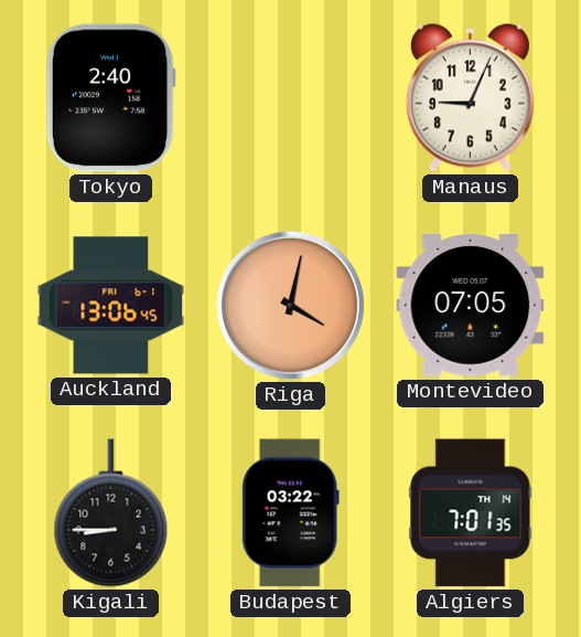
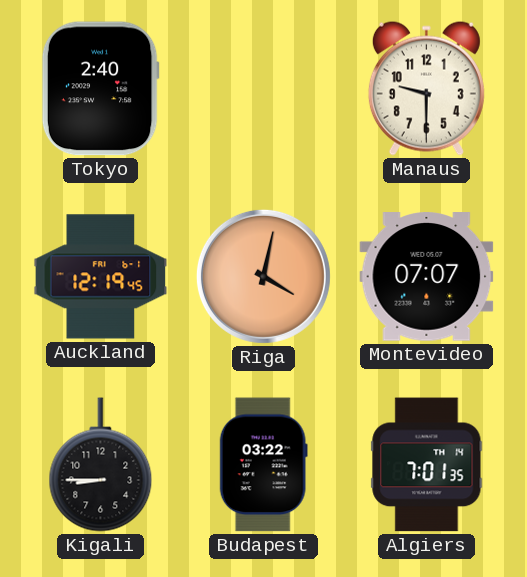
Manaus: 9:04 -> 9:30 (426, 88)
Auckland: 13:06 -> 12:19 (101, 277)
Montevideo: 07:05 -> 07:07 (427, 277)
